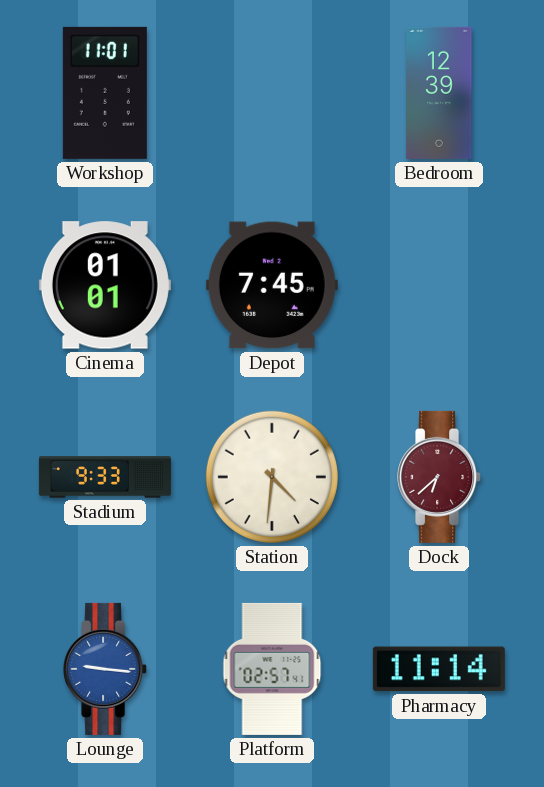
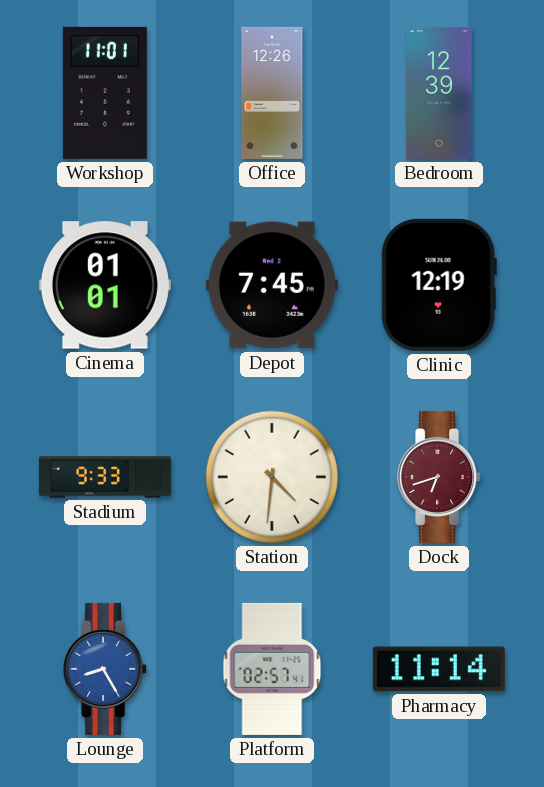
Office: none -> 12:26 (272, 93)
Clinic: none -> 12:19 (439, 285)
Dock: 6:38 -> 6:42 (440, 477)
Lounge: 9:16 -> 8:25 (106, 669)
